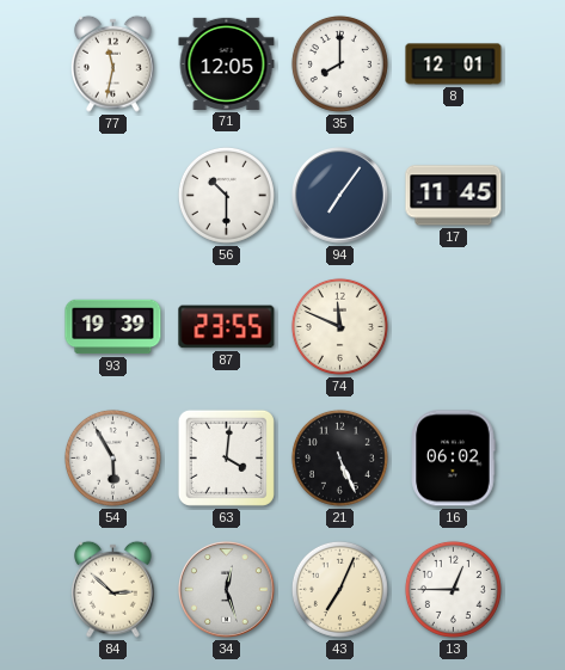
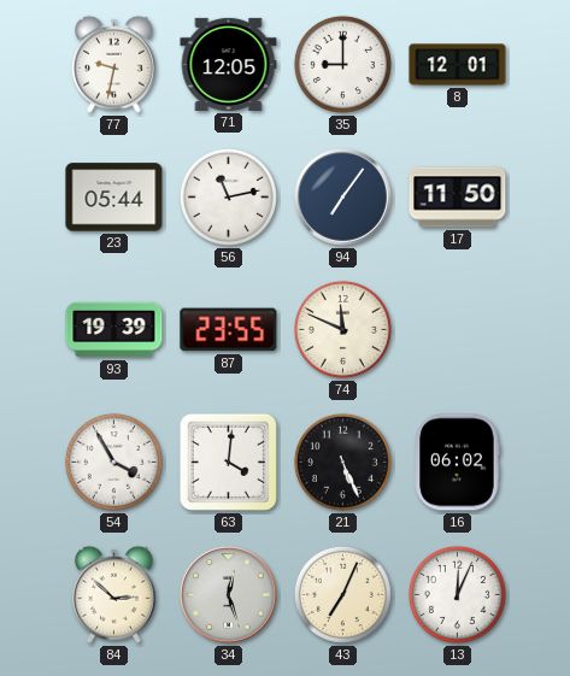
77: 11:32 -> 9:32 (113, 64)
35: 8:00 -> 9:00 (342, 64)
23: none -> 05:44 (114, 198)
56: 10:30 -> 11:13 (228, 196)
17: 11:45 -> 11:50 (458, 198)
54: 5:55 -> 3:55 (113, 462)
13: 12:45 -> 12:04 (457, 594)
